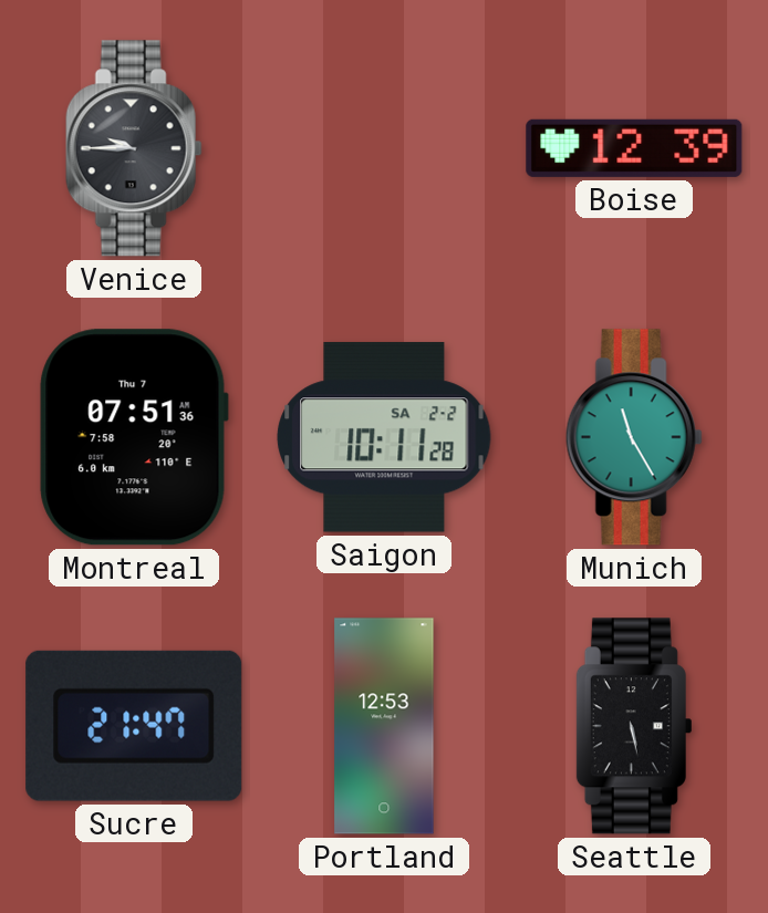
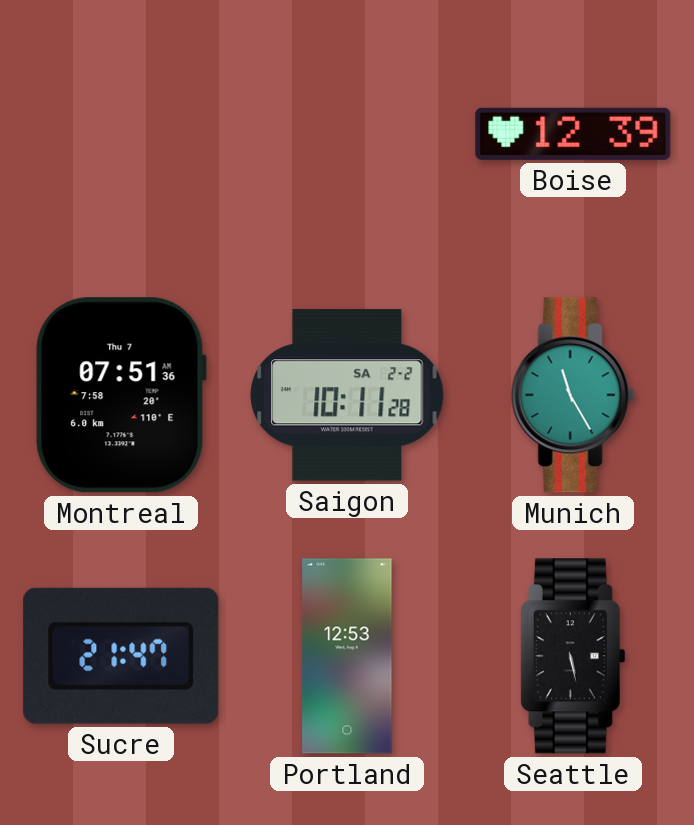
Venice: 9:45 -> none (134, 148)
